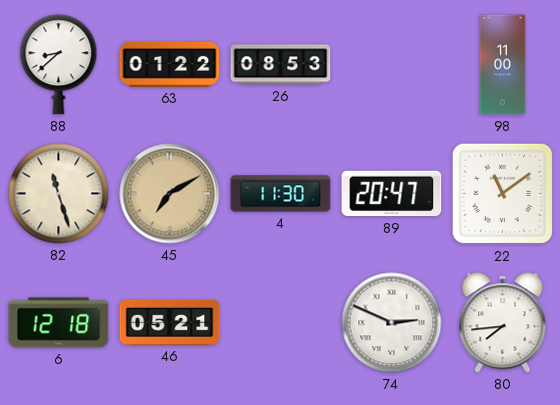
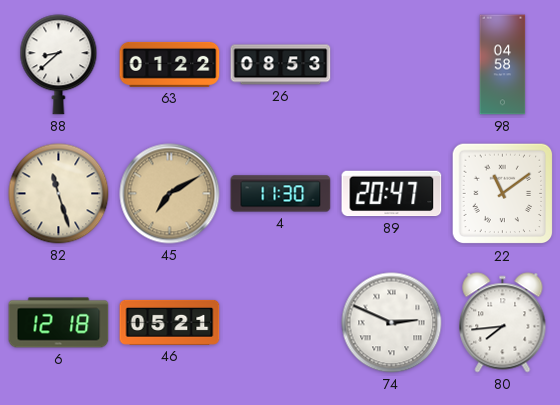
98: 11:00 -> 04:58 (503, 65)
